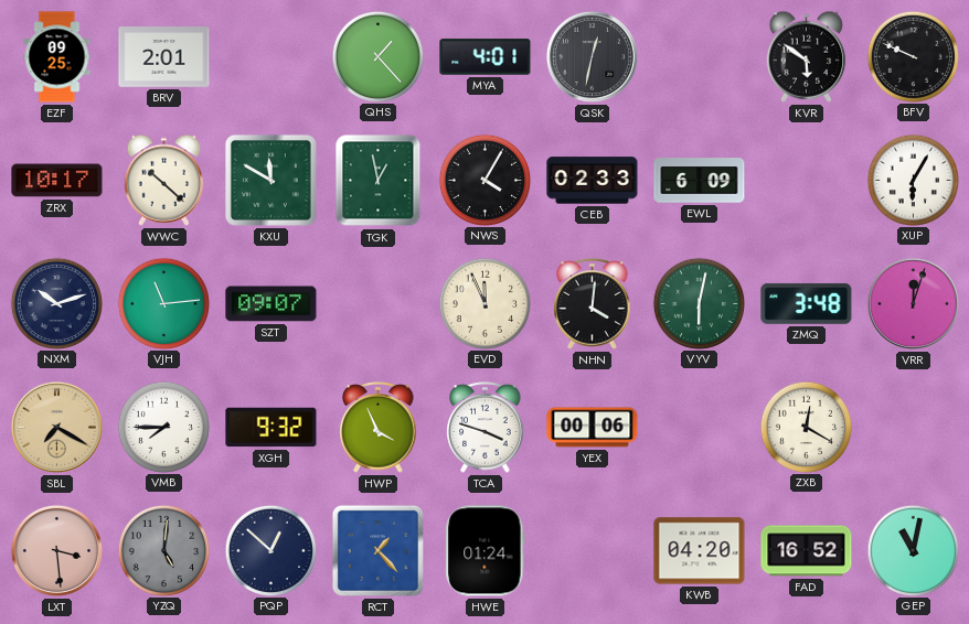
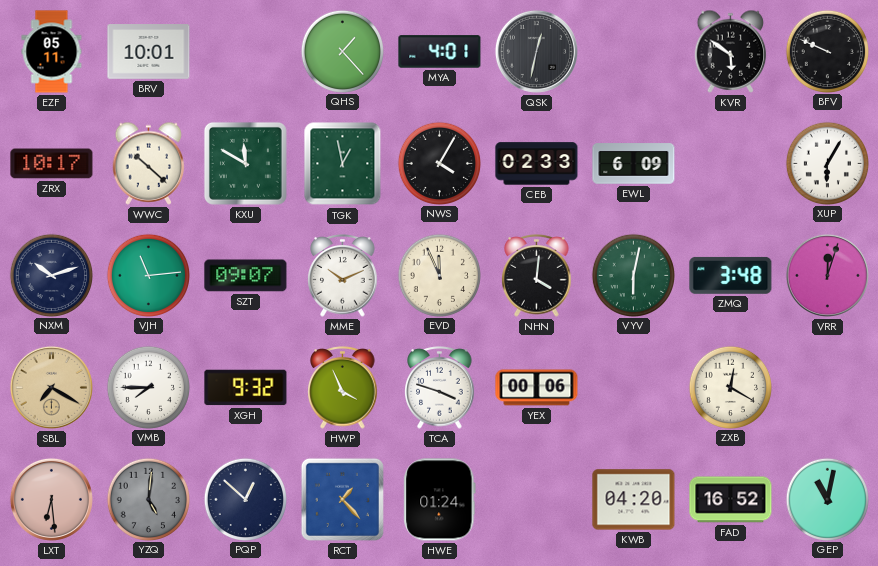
EZF: 09:25 -> 05:11 (52, 52)
BRV: 2:01 -> 10:01 (149, 52)
MME: none -> 10:11 (343, 276)
LXT: 3:29 -> 6:29 (51, 499)
